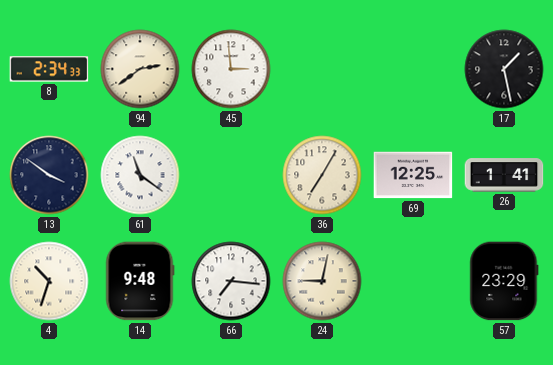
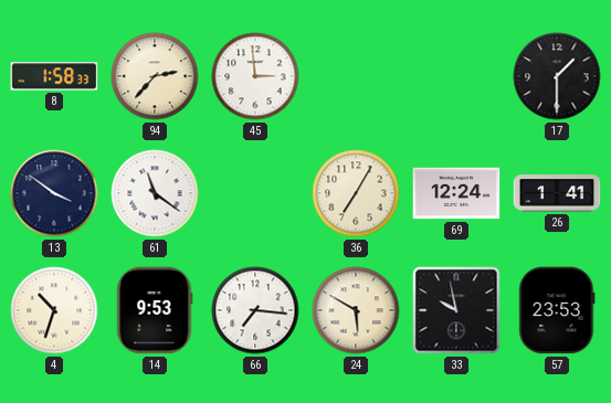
8: 2:34 -> 1:58 (54, 76)
94: 2:39 -> 2:37 (155, 76)
17: 1:28 -> 1:30 (557, 76)
69: 12:25 -> 12:24 (456, 193)
14: 9:48 -> 9:53 (155, 310)
24: 9:02 -> 5:50 (356, 310)
33: none -> 9:58 (456, 310)
57: 23:29 -> 23:53 (557, 310)
